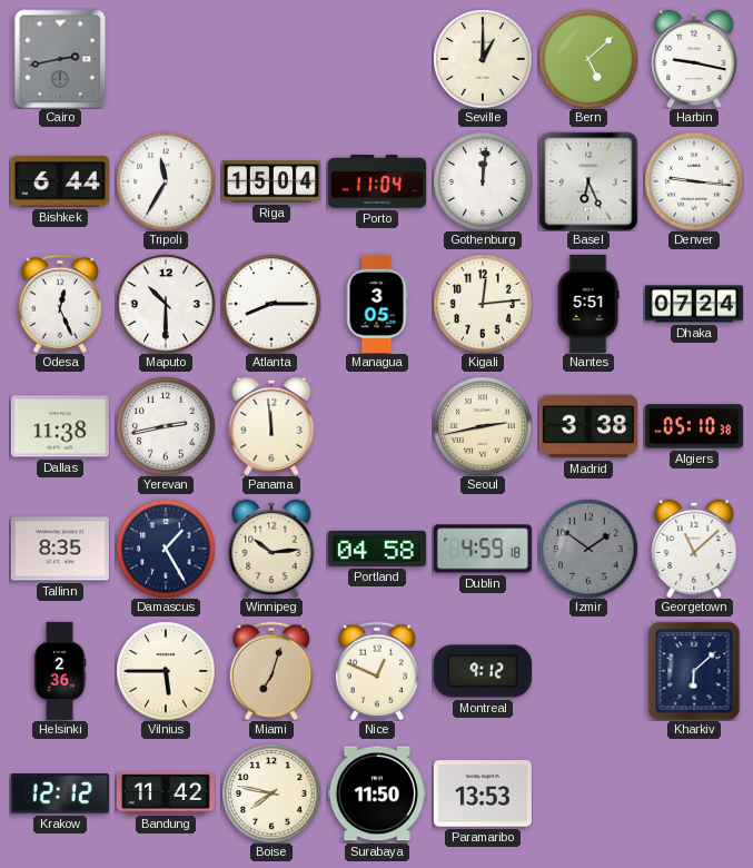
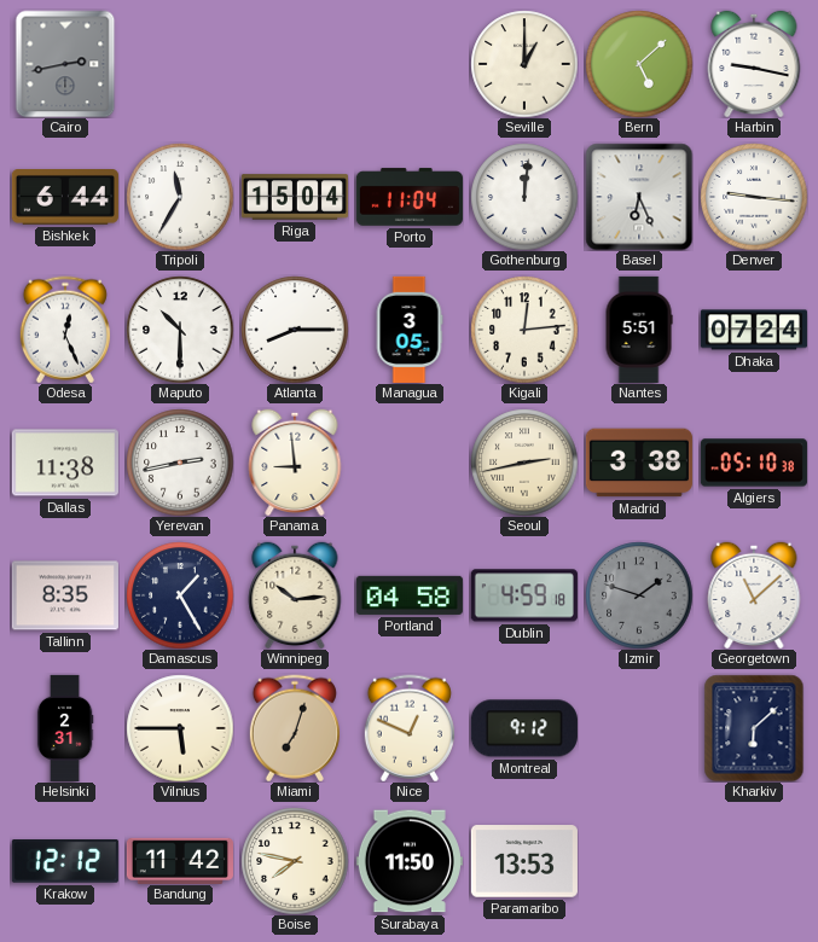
Panama: 11:59 -> 8:59 (295, 463)
Izmir: 1:51 -> 1:48 (639, 595)
Helsinki: 2:36 -> 2:31 (65, 728)
